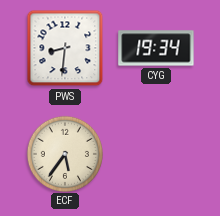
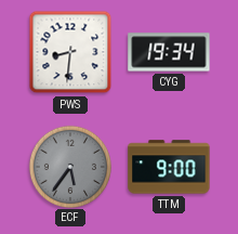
ECF dial: cream -> grey (69, 166)
TTM: none -> 9:00 (169, 167)
